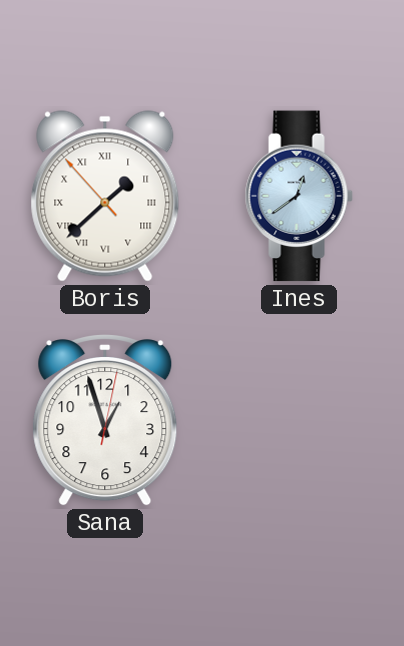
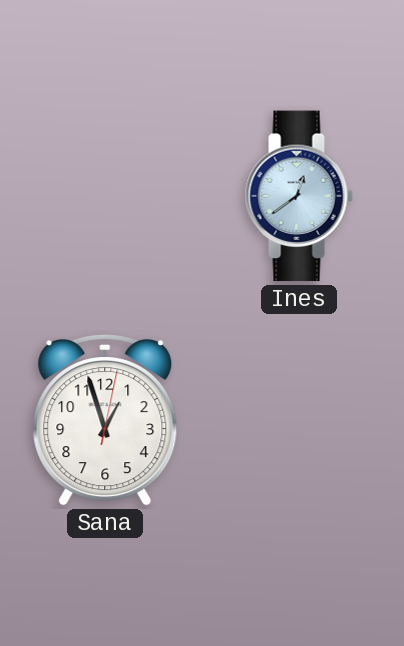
Boris: 1:37 -> none (105, 196)
